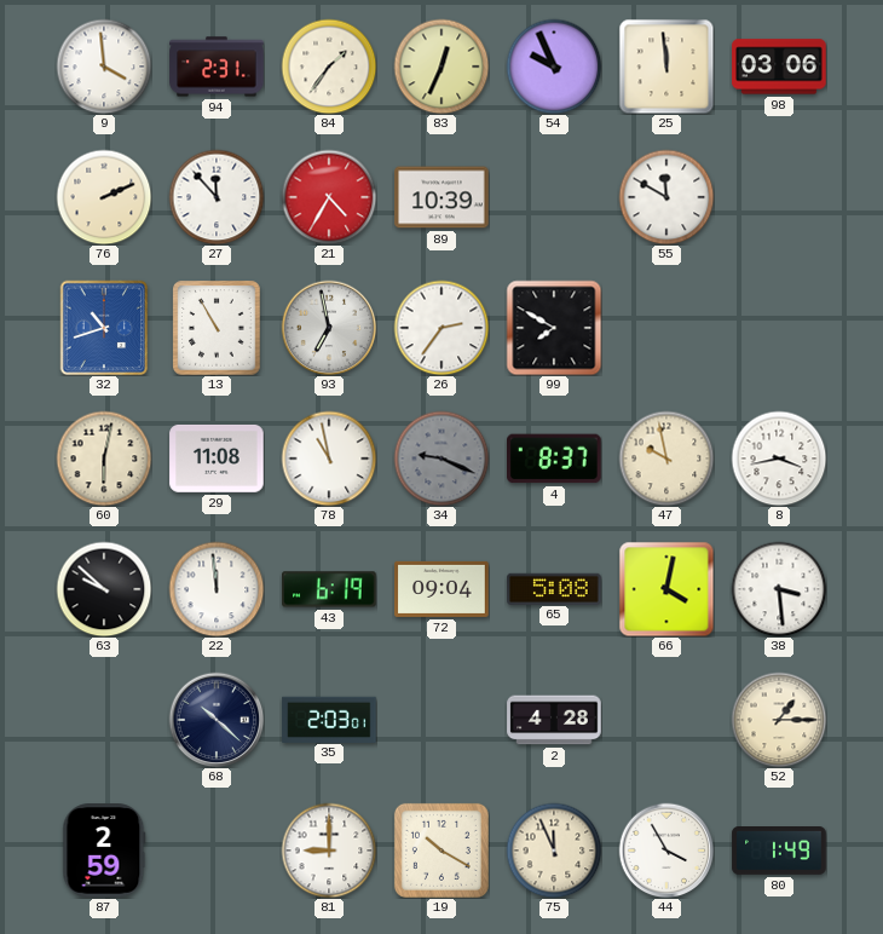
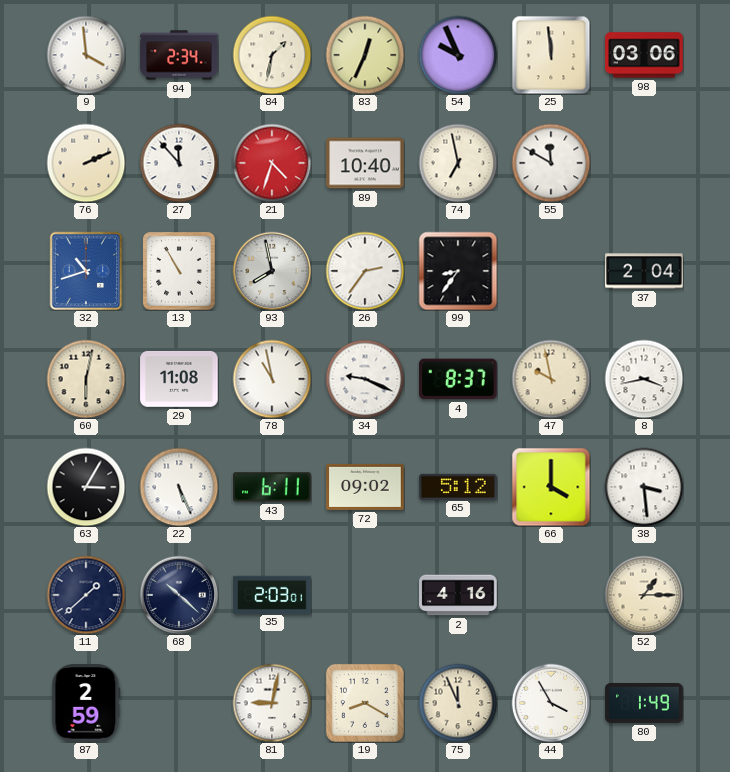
94: 2:31 -> 2:34 (179, 55)
84: 1:36 -> 1:32 (272, 55)
21: 4:35 -> 4:33 (272, 163)
89: 10:39 -> 10:40 (365, 163)
74: none -> 6:58 (458, 163)
93: 6:58 -> 7:58 (272, 271)
99: 7:50 -> 8:36 (458, 271)
37: none -> 2:04 (644, 271)
34 dial: grey -> white (365, 379)
63: 9:52 -> 3:05 (86, 487)
22: 11:59 -> 5:26 (179, 487)
43: 6:19 -> 6:11 (272, 487)
72: 09:04 -> 09:02 (365, 487)
65: 5:08 -> 5:12 (458, 486)
66: 4:02 -> 4:00 (551, 487)
11: none -> 1:38 (86, 595)
2: 4:28 -> 4:16 (458, 595)
81: 9:00 -> 9:02 (272, 703)
19: 10:20 -> 8:20 (365, 703)
